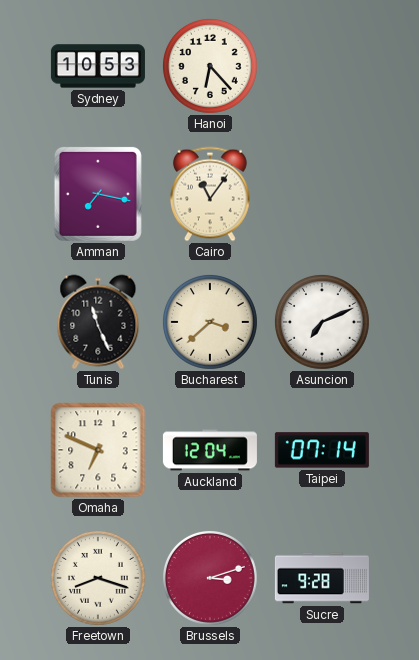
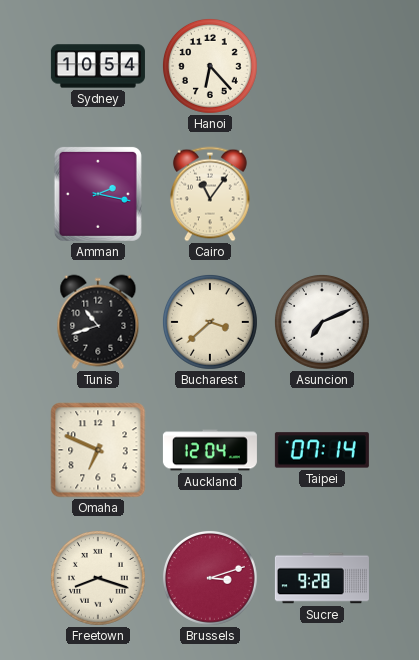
Sydney: 10:53 -> 10:54 (98, 66)
Amman: 7:17 -> 2:17 (98, 194)
Tunis: 11:26 -> 10:42 (98, 322)
